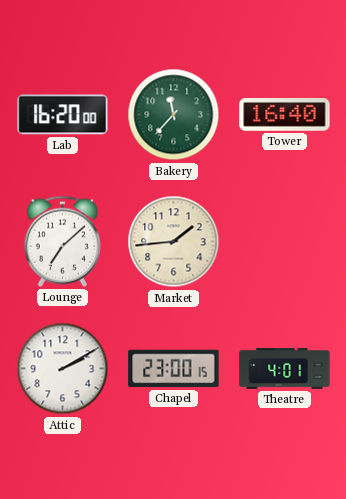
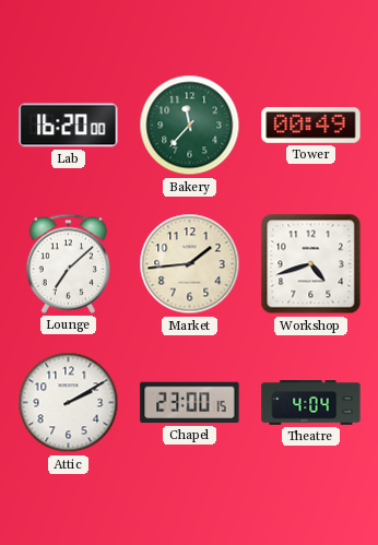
Tower: 16:40 -> 00:49 (311, 126)
Workshop: none -> 4:42 (311, 264)
Theatre: 4:01 -> 4:04 (311, 403)
